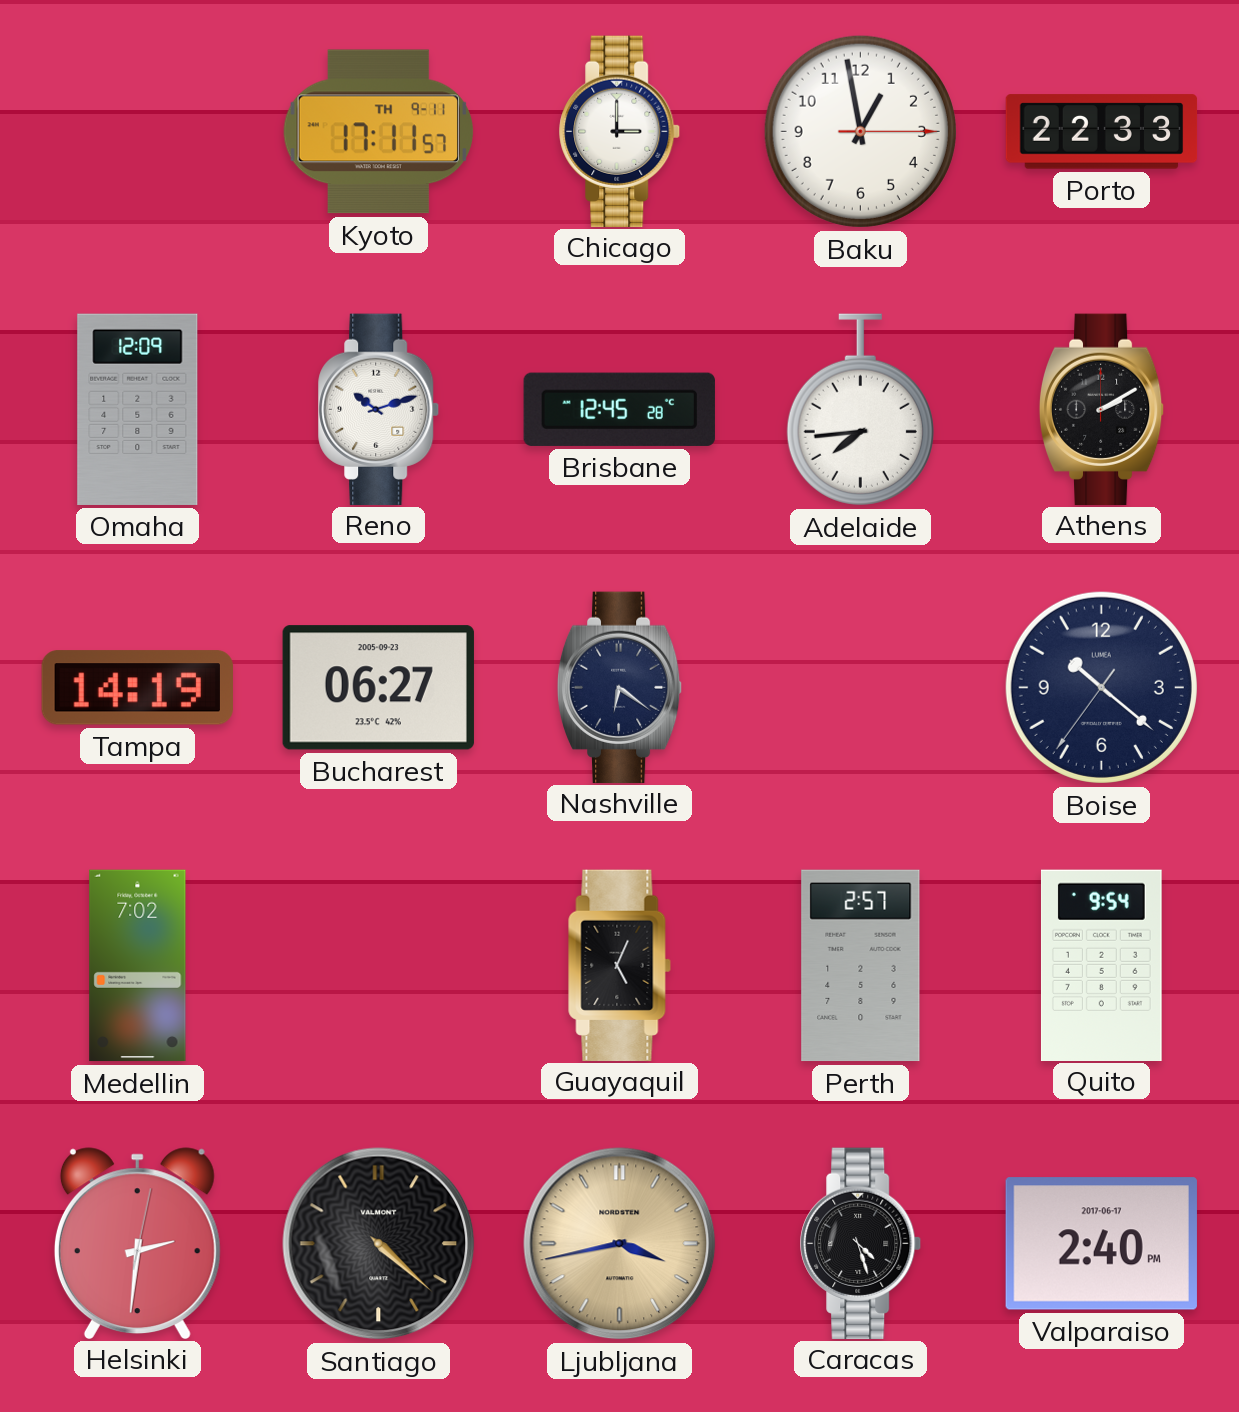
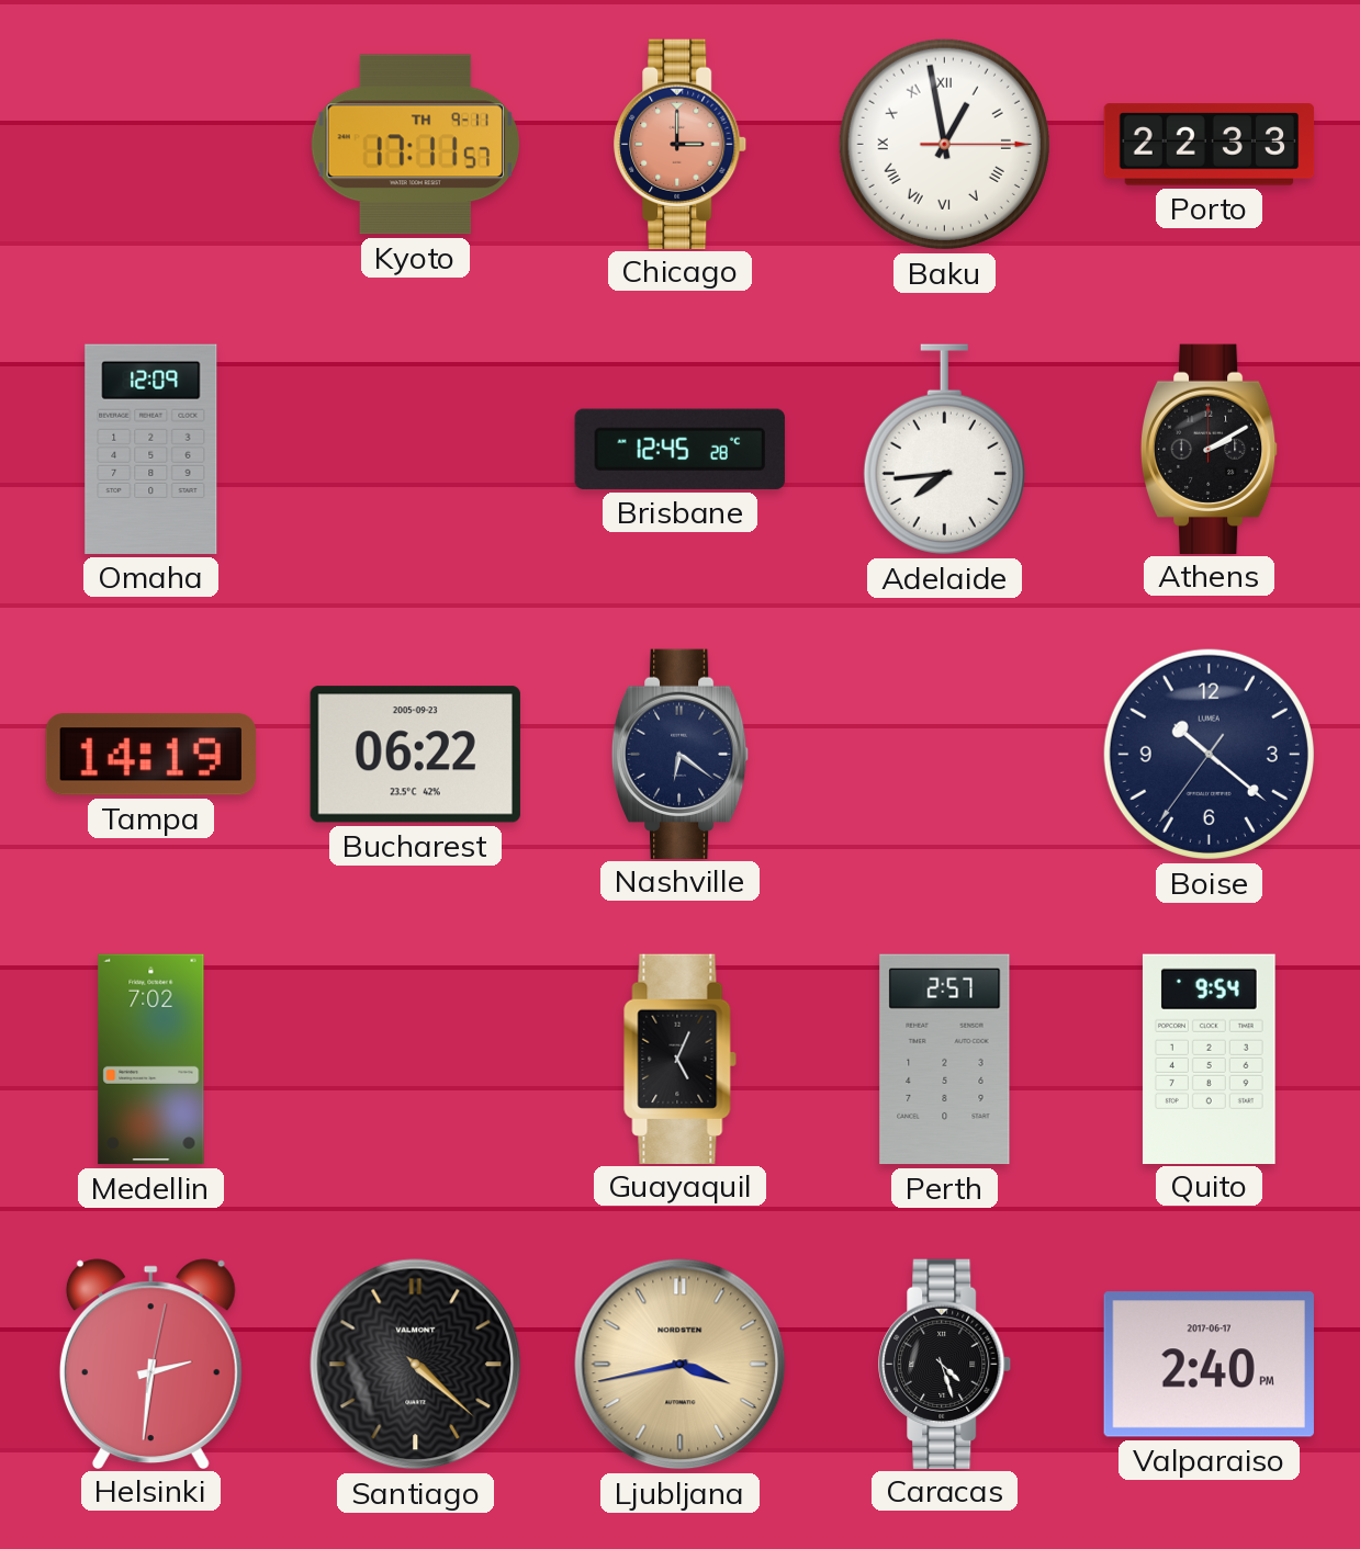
Chicago dial: white -> salmon (681, 144)
Baku numerals: Arabic -> Roman (944, 144)
Reno: 10:12 -> none (379, 409)
Bucharest: 06:27 -> 06:22 (415, 755)
